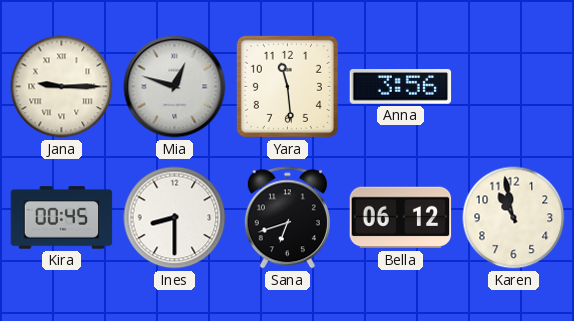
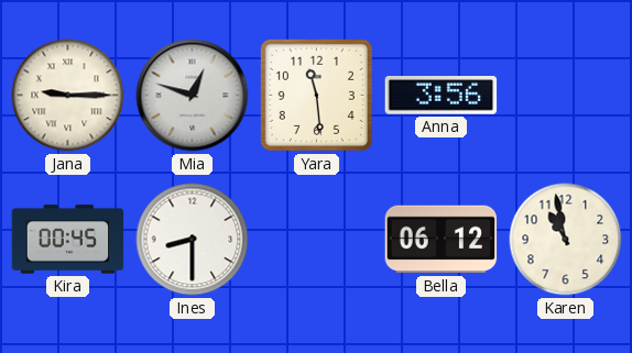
Sana: 6:42 -> none (287, 218)
